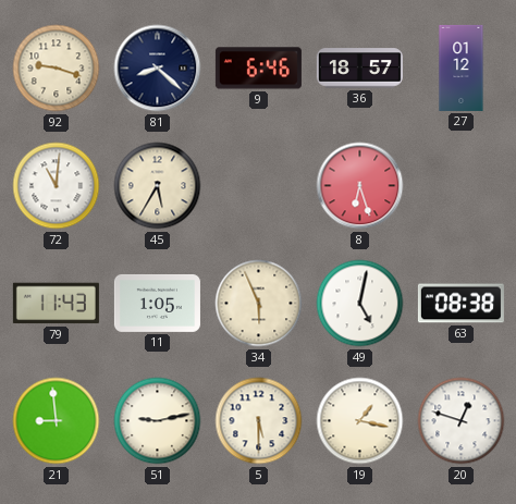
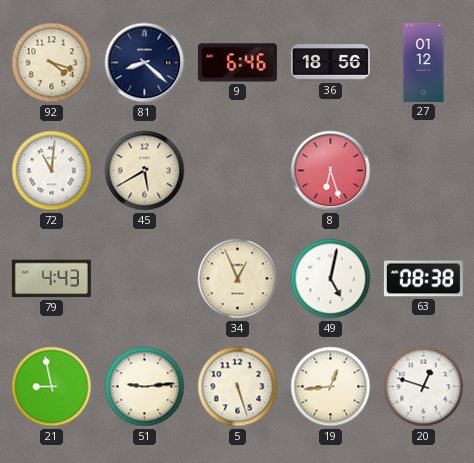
92: 9:18 -> 4:18 (52, 63)
36: 18:57 -> 18:56 (330, 63)
45: 5:35 -> 5:40 (145, 171)
79: 11:43 -> 4:43 (51, 279)
11: 1:05 -> none (157, 303)
34: 5:56 -> 12:56 (238, 279)
21: 8:59 -> 8:58 (52, 387)
51: 9:13 -> 9:14 (145, 387)
5: 5:30 -> 5:27 (238, 387)
19: 1:17 -> 12:44 (331, 387)
